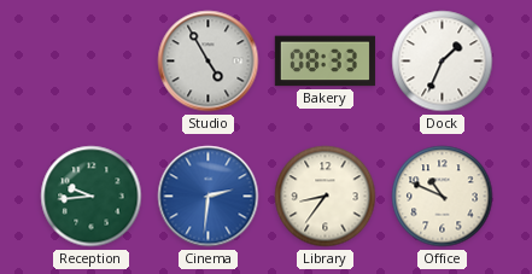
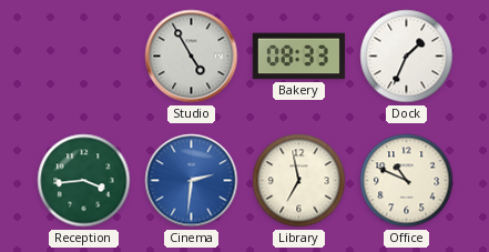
Reception: 9:44 -> 3:44 (84, 181)
Library: 8:36 -> 6:58 (299, 181)
